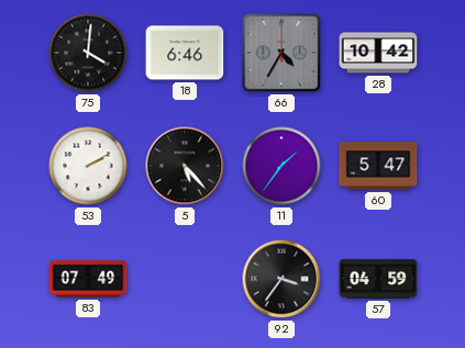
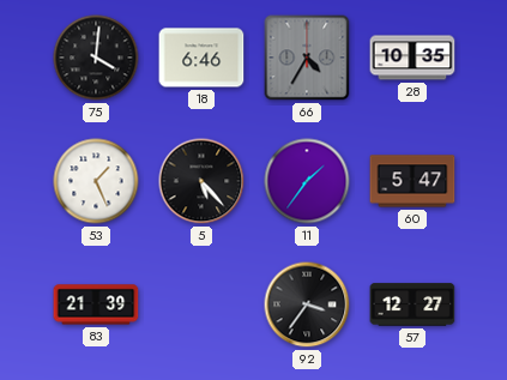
28: 10:42 -> 10:35 (412, 58)
53: 2:10 -> 1:26 (96, 181)
83: 07:49 -> 21:39 (96, 304)
57: 04:59 -> 12:27 (412, 304)
